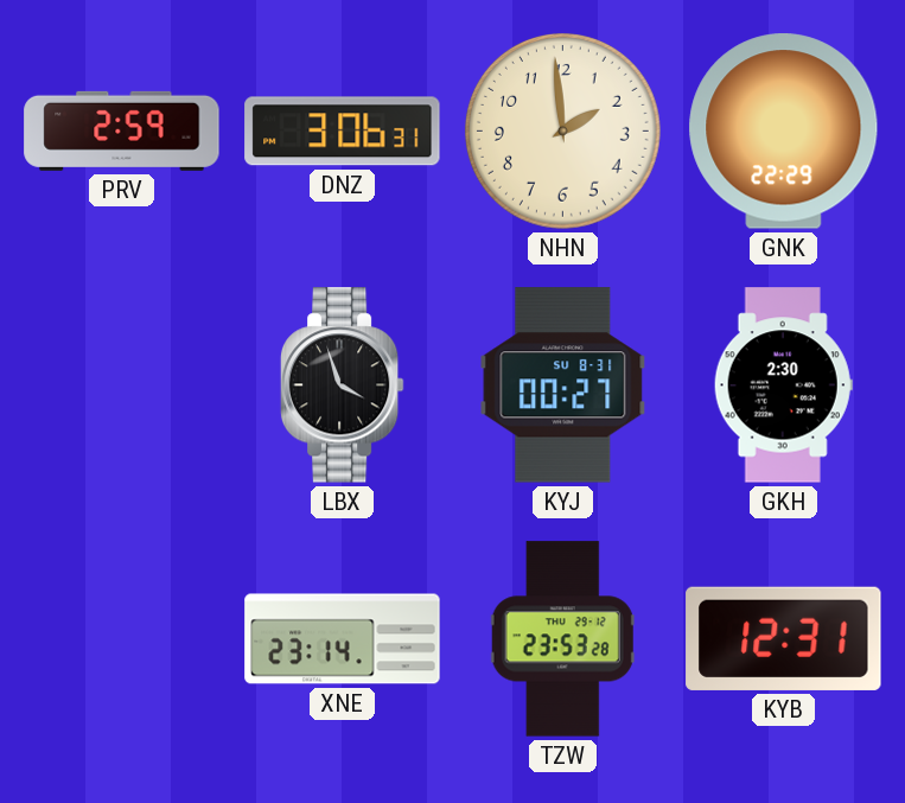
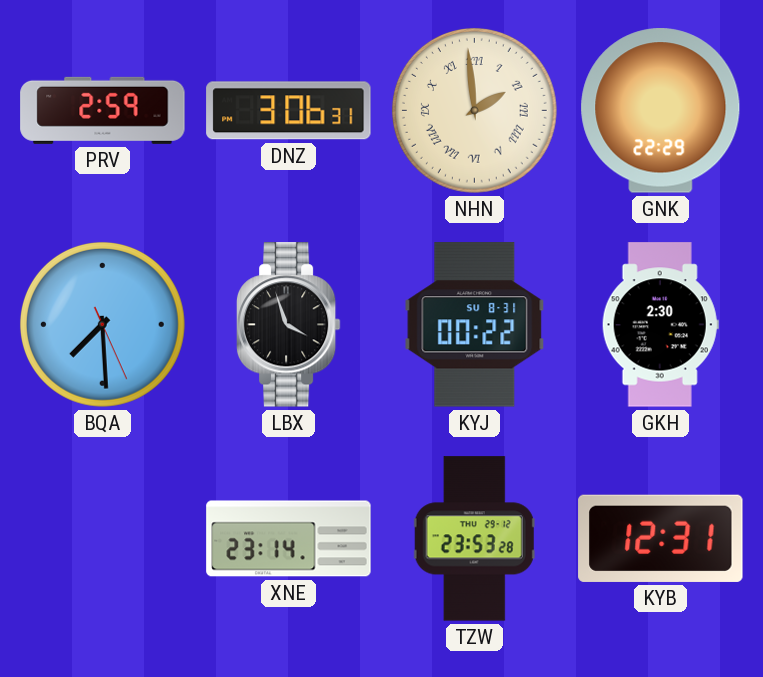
NHN numerals: Arabic -> Roman (474, 110)
BQA: none -> 7:29 (102, 324)
KYJ: 00:27 -> 00:22 (475, 325)
